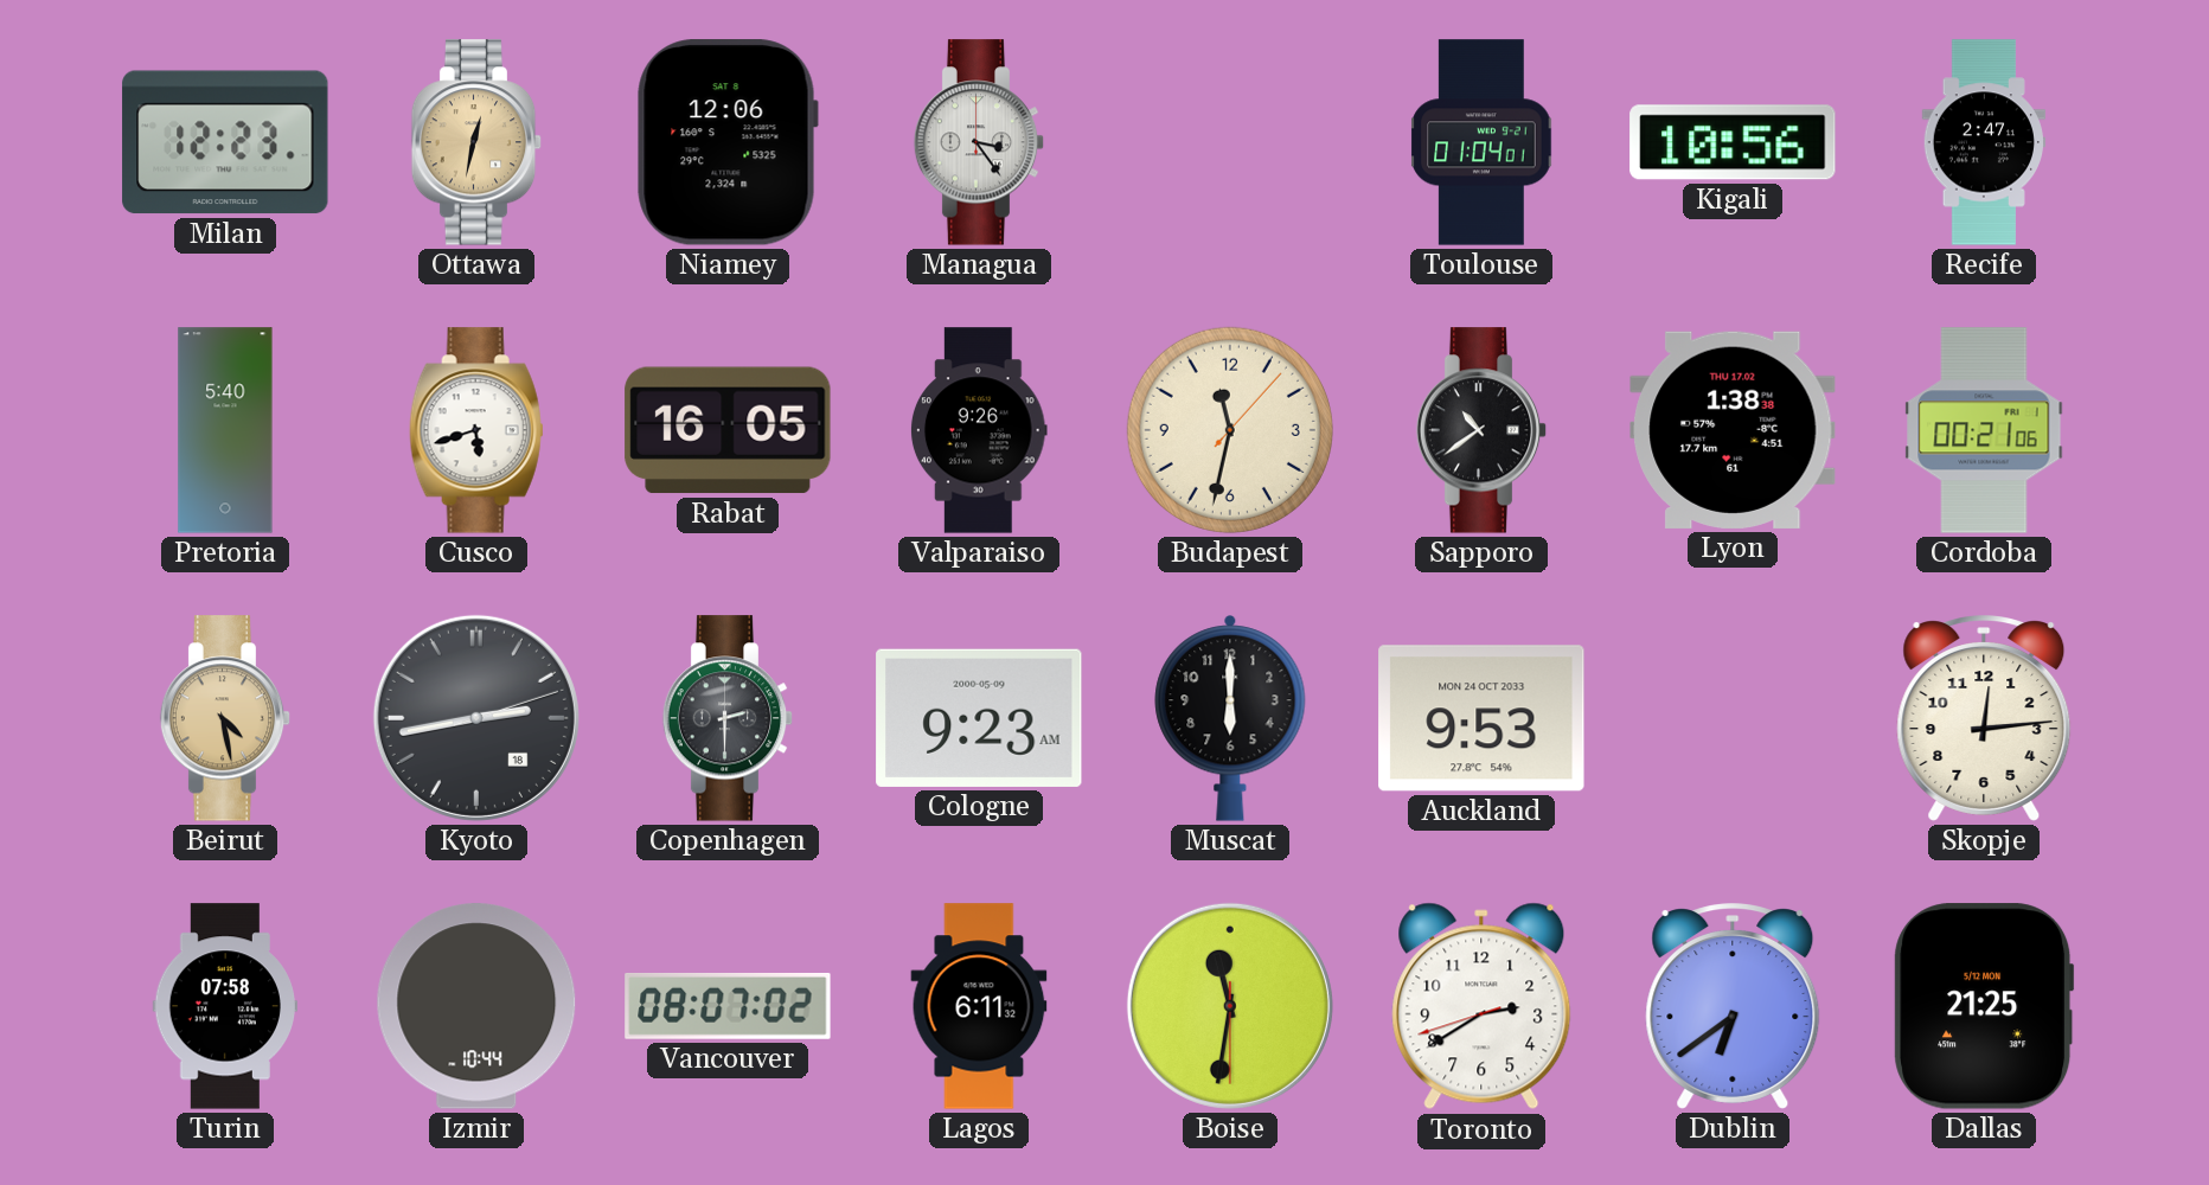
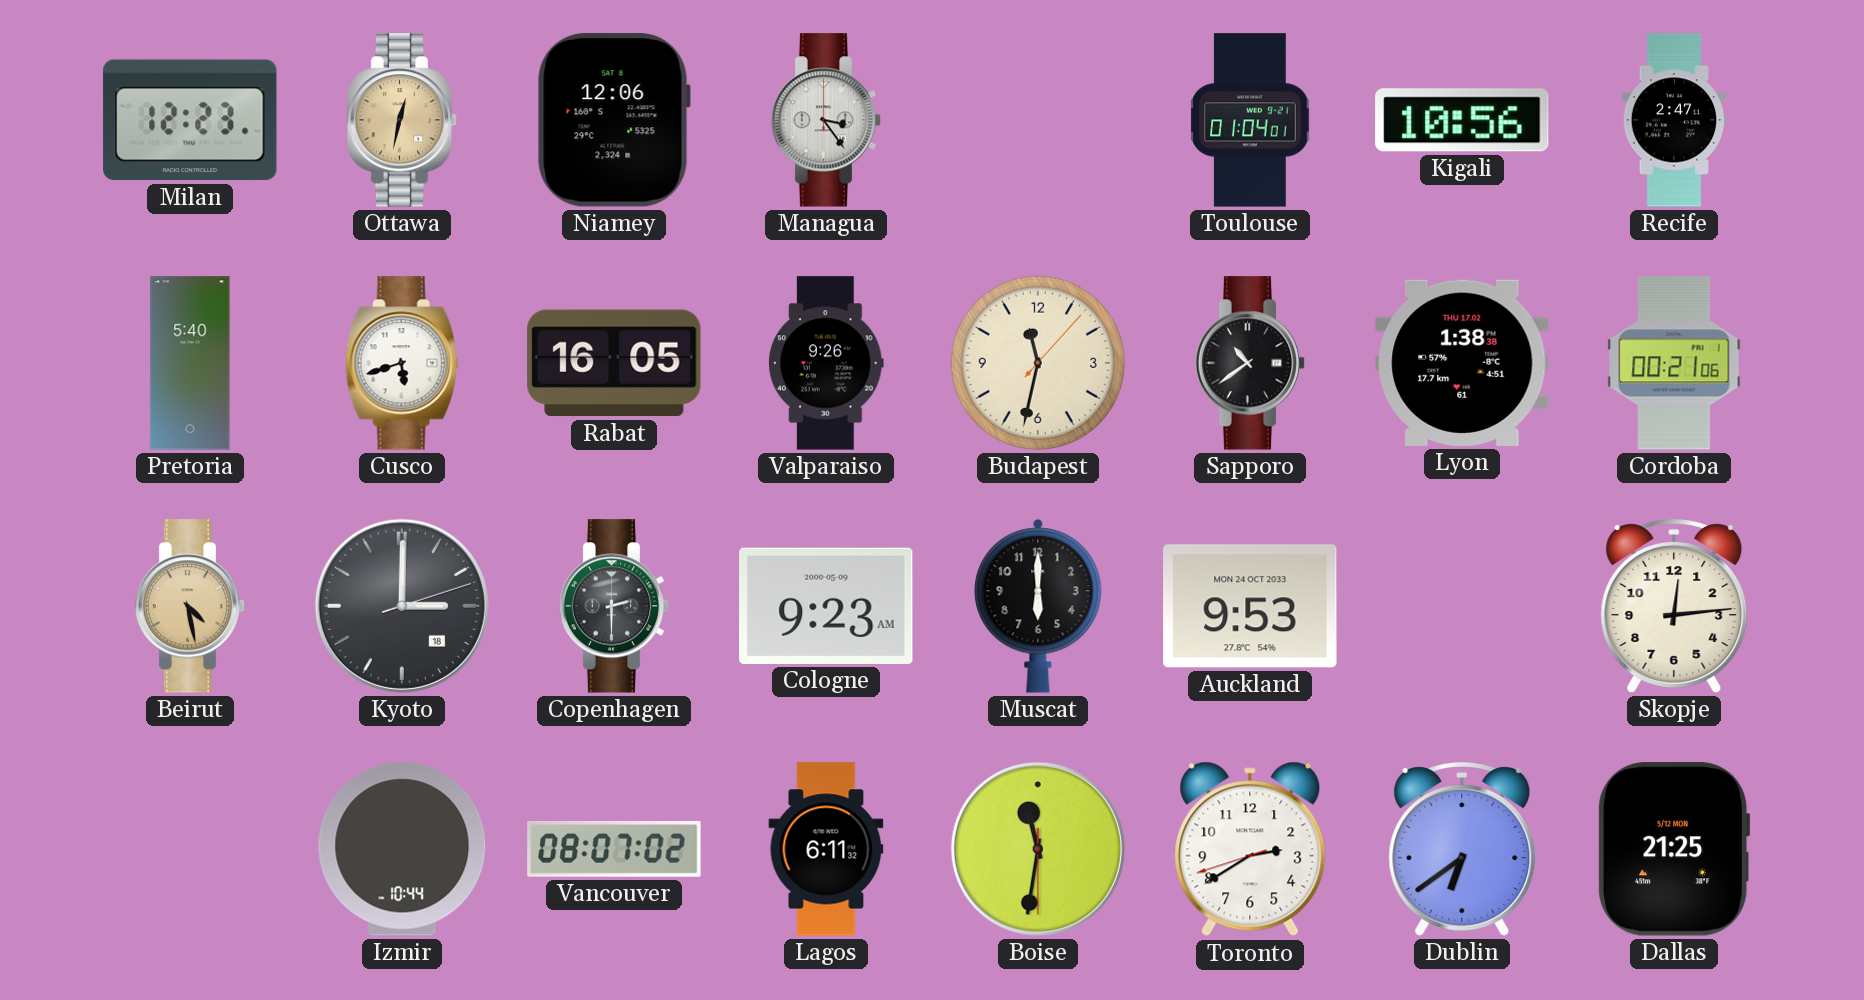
Kyoto: 2:43 -> 3:00 (402, 606)
Turin: 07:58 -> none (224, 1006)
